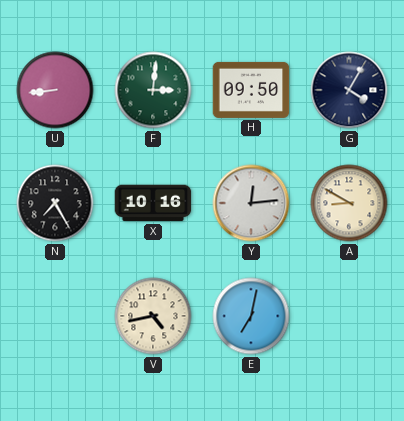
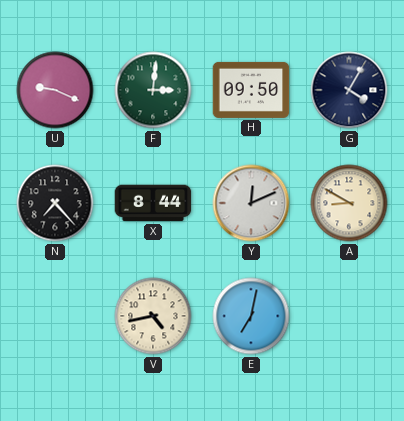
U: 8:44 -> 9:19 (55, 90)
N: 7:25 -> 7:23 (55, 203)
X: 10:16 -> 8:44 (153, 203)
Y: 12:14 -> 12:11 (251, 203)
